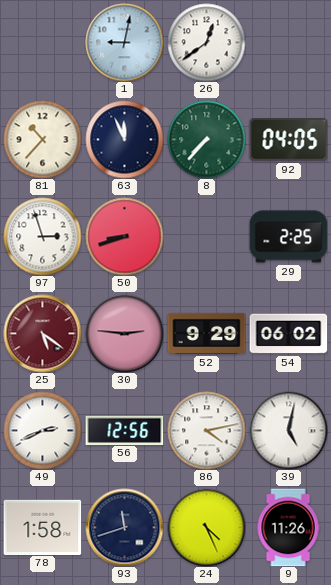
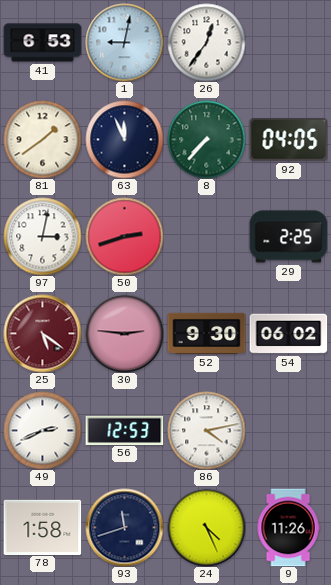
41: none -> 6:53 (42, 43)
26: 12:39 -> 12:36 (206, 42)
81: 10:37 -> 1:39 (42, 139)
97: 2:57 -> 3:02 (42, 236)
50: 8:42 -> 2:42 (124, 236)
52: 9:29 -> 9:30 (206, 333)
56: 12:56 -> 12:53 (124, 430)
39: 5:02 -> none (288, 430)
